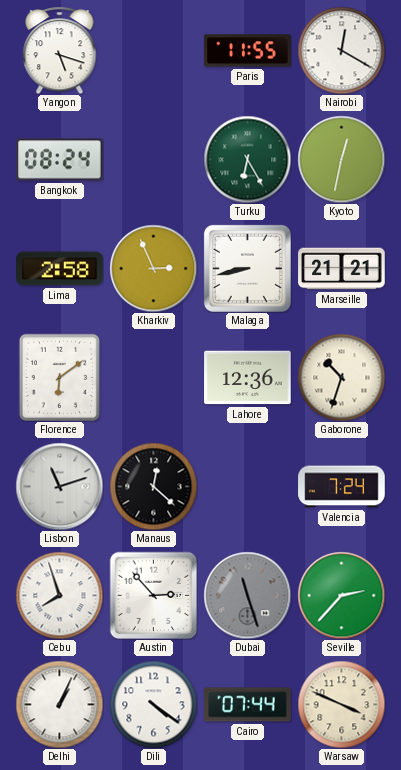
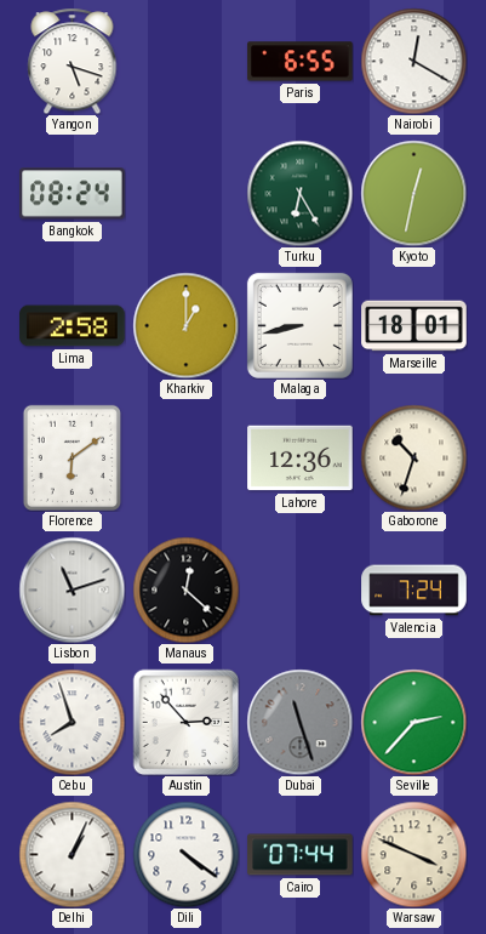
Paris: 11:55 -> 6:55 (301, 62)
Kharkiv: 2:56 -> 1:00 (185, 325)
Marseille: 21:21 -> 18:01 (414, 326)
